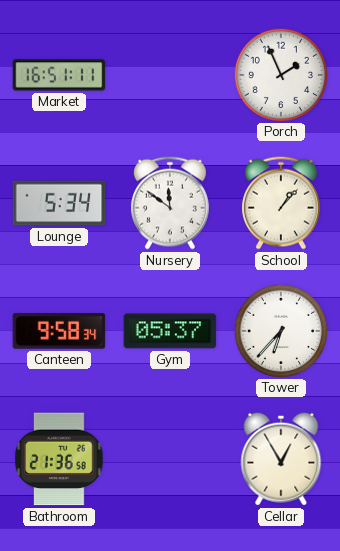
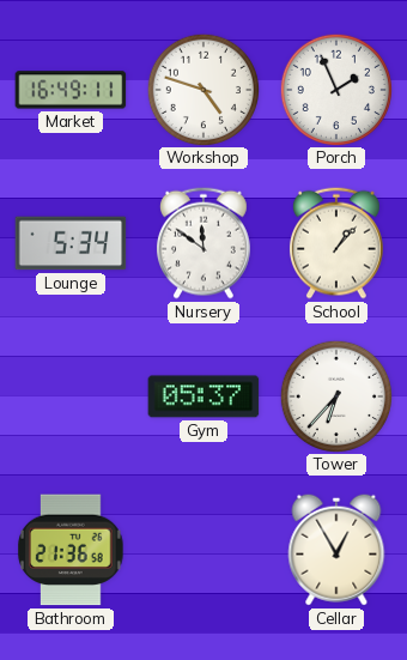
Market: 16:51 -> 16:49 (71, 90)
Workshop: none -> 4:48 (202, 89)
Canteen: 9:58 -> none (59, 331)
